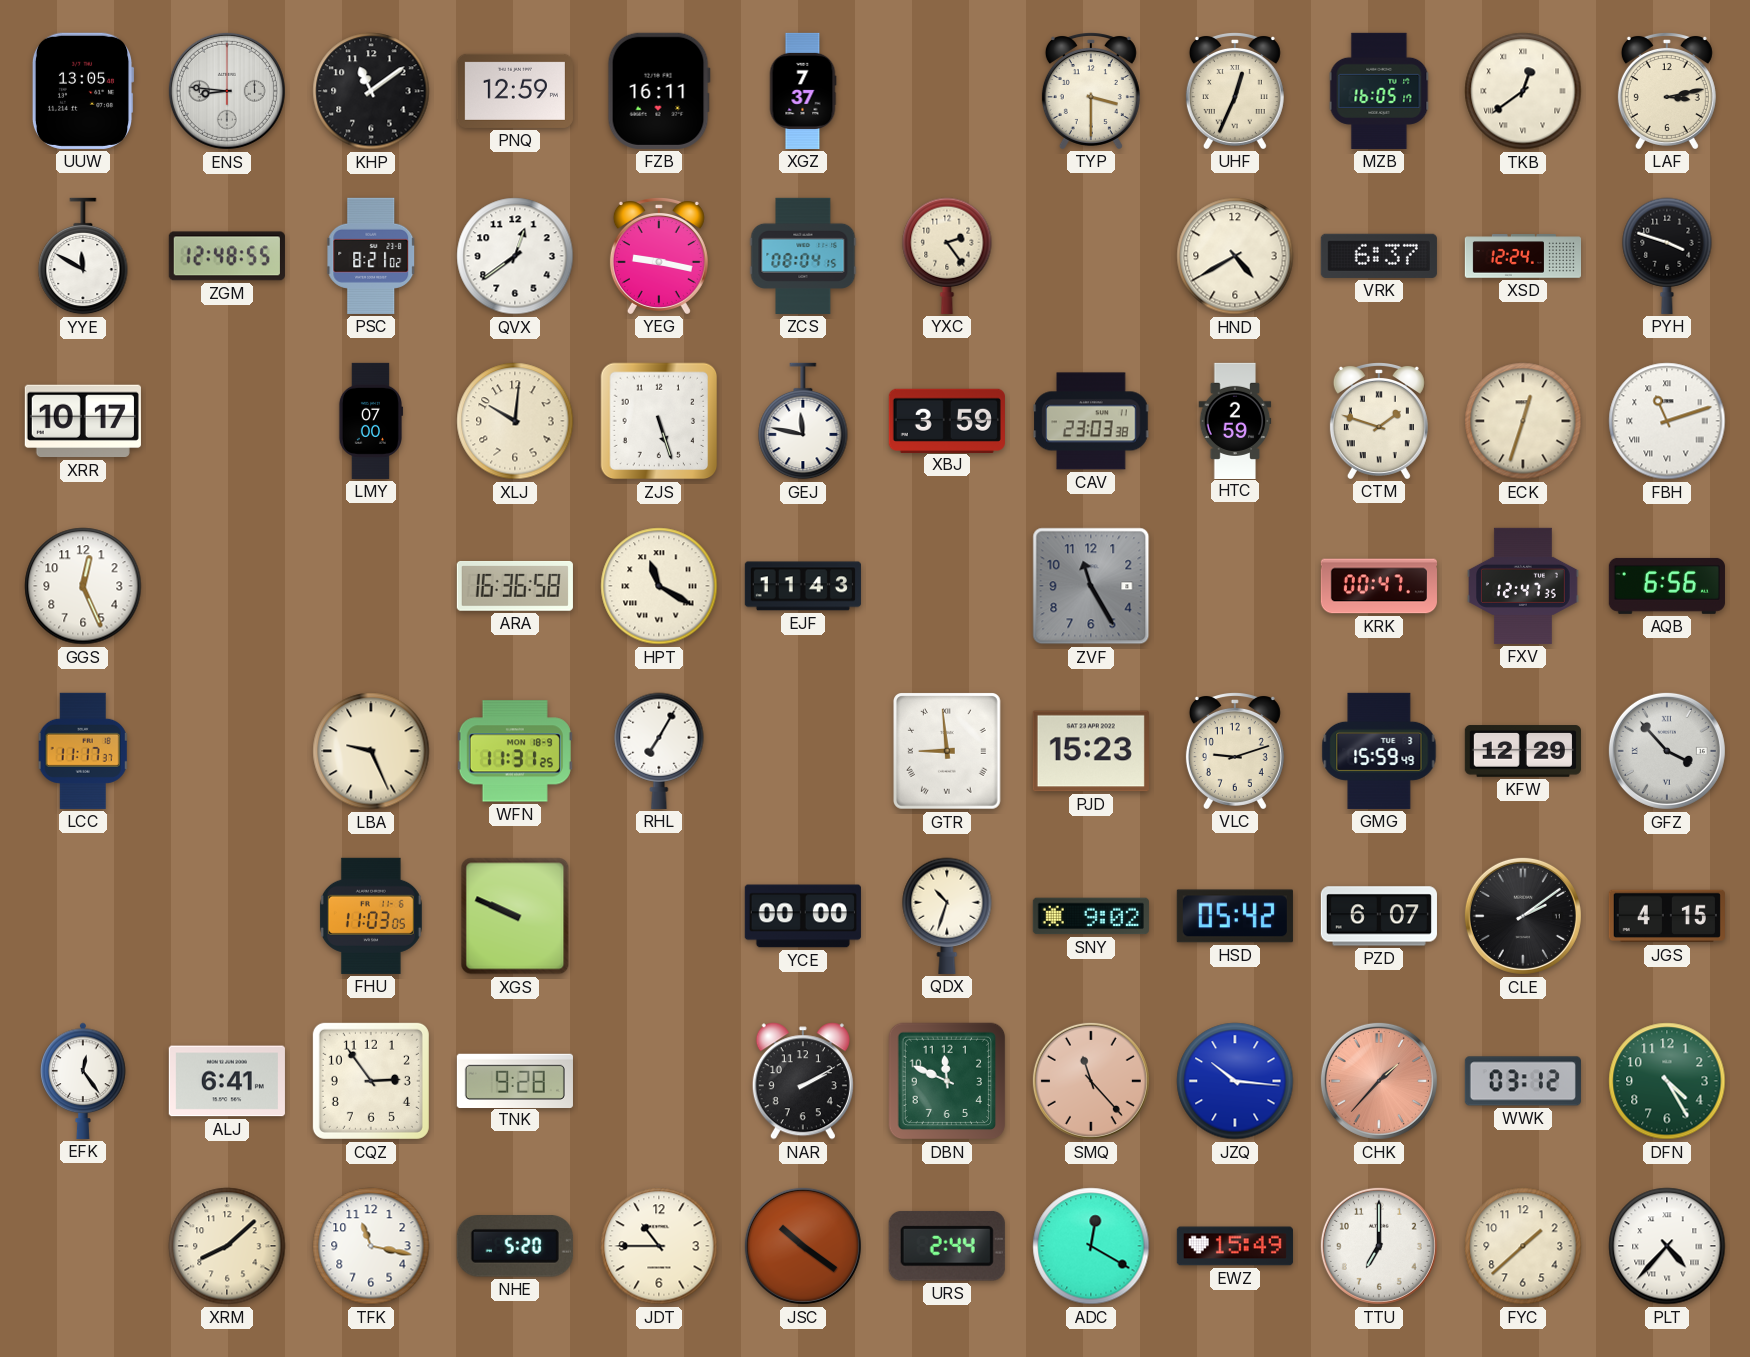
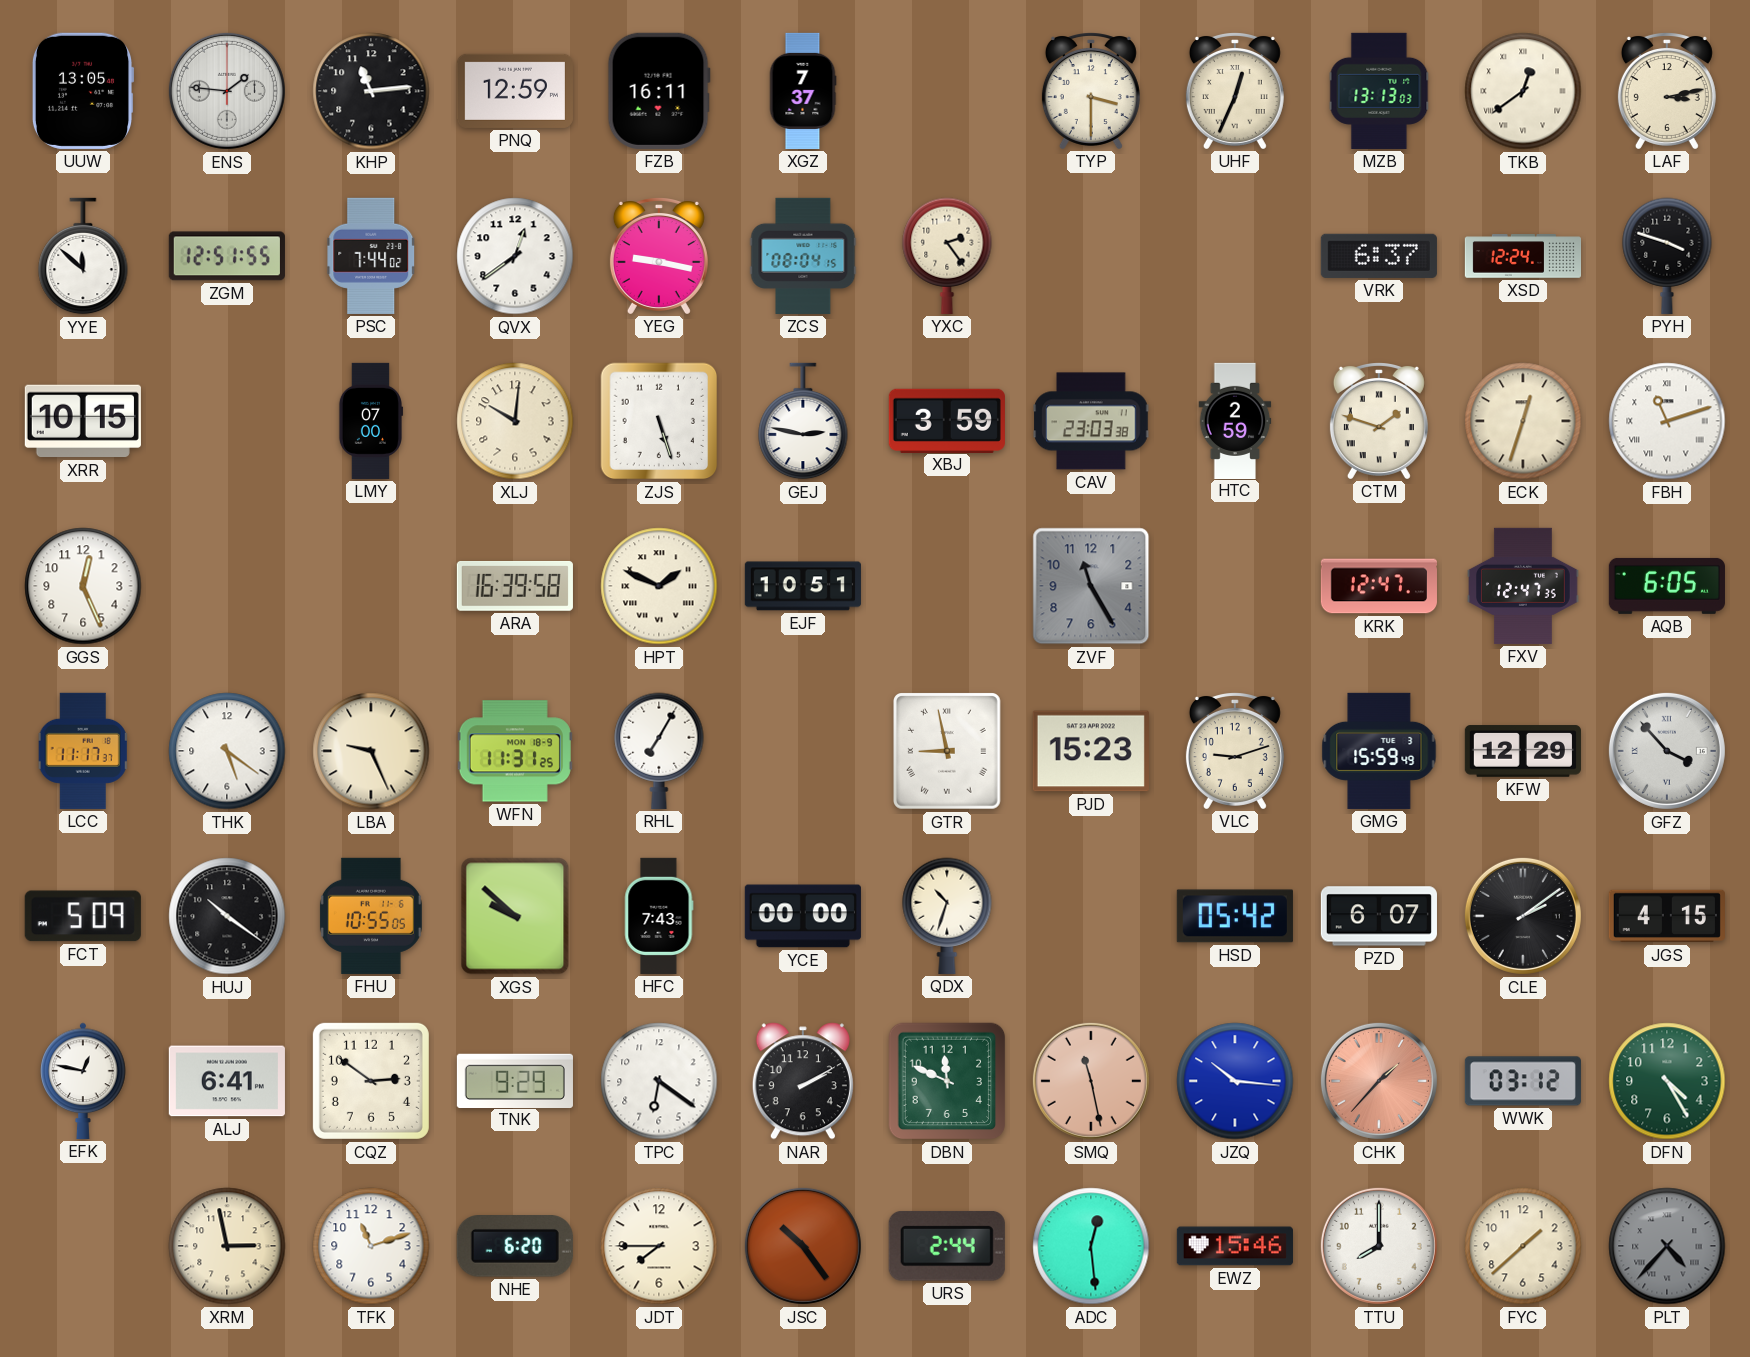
ENS: 8:46 -> 1:46 (227, 91)
KHP: 11:09 -> 11:14 (371, 91)
MZB: 16:05 -> 13:13 (1379, 91)
YYE: 11:50 -> 11:52 (83, 256)
ZGM: 12:48 -> 12:51 (227, 256)
PSC: 8:21 -> 7:44 (371, 256)
HND: 4:40 -> none (1235, 256)
XRR: 10:17 -> 10:15 (83, 421)
GEJ: 11:47 -> 2:47 (803, 421)
ARA: 16:36 -> 16:39 (515, 586)
HPT: 11:20 -> 1:49 (659, 586)
EJF: 11:43 -> 10:51 (803, 586)
KRK: 00:47 -> 12:47 (1379, 586)
AQB: 6:56 -> 6:05 (1667, 586)
THK: none -> 5:21 (227, 751)
GTR: 8:59 -> 8:58 (948, 752)
FCT: none -> 5:09 (83, 916)
HUJ: none -> 10:21 (227, 916)
FHU: 11:03 -> 10:55 (371, 916)
XGS: 9:49 -> 9:52 (515, 916)
HFC: none -> 7:43 (659, 916)
SNY: 9:02 -> none (1091, 916)
EFK: 12:24 -> 12:47 (83, 1081)
CQZ: 2:54 -> 2:51 (371, 1081)
TNK: 9:28 -> 9:29 (515, 1080)
TPC: none -> 6:21 (659, 1081)
SMQ: 11:23 -> 11:28 (1091, 1081)
XRM: 8:08 -> 2:58 (227, 1246)
TFK: 11:17 -> 11:12 (371, 1246)
NHE: 5:20 -> 6:20 (515, 1246)
JDT: 10:45 -> 7:45 (659, 1246)
JSC: 10:21 -> 10:24 (803, 1246)
ADC: 12:20 -> 12:29 (1091, 1246)
EWZ: 15:49 -> 15:46 (1235, 1246)
TTU: 7:00 -> 8:00 (1379, 1246)
PLT dial: white -> grey (1667, 1246)
